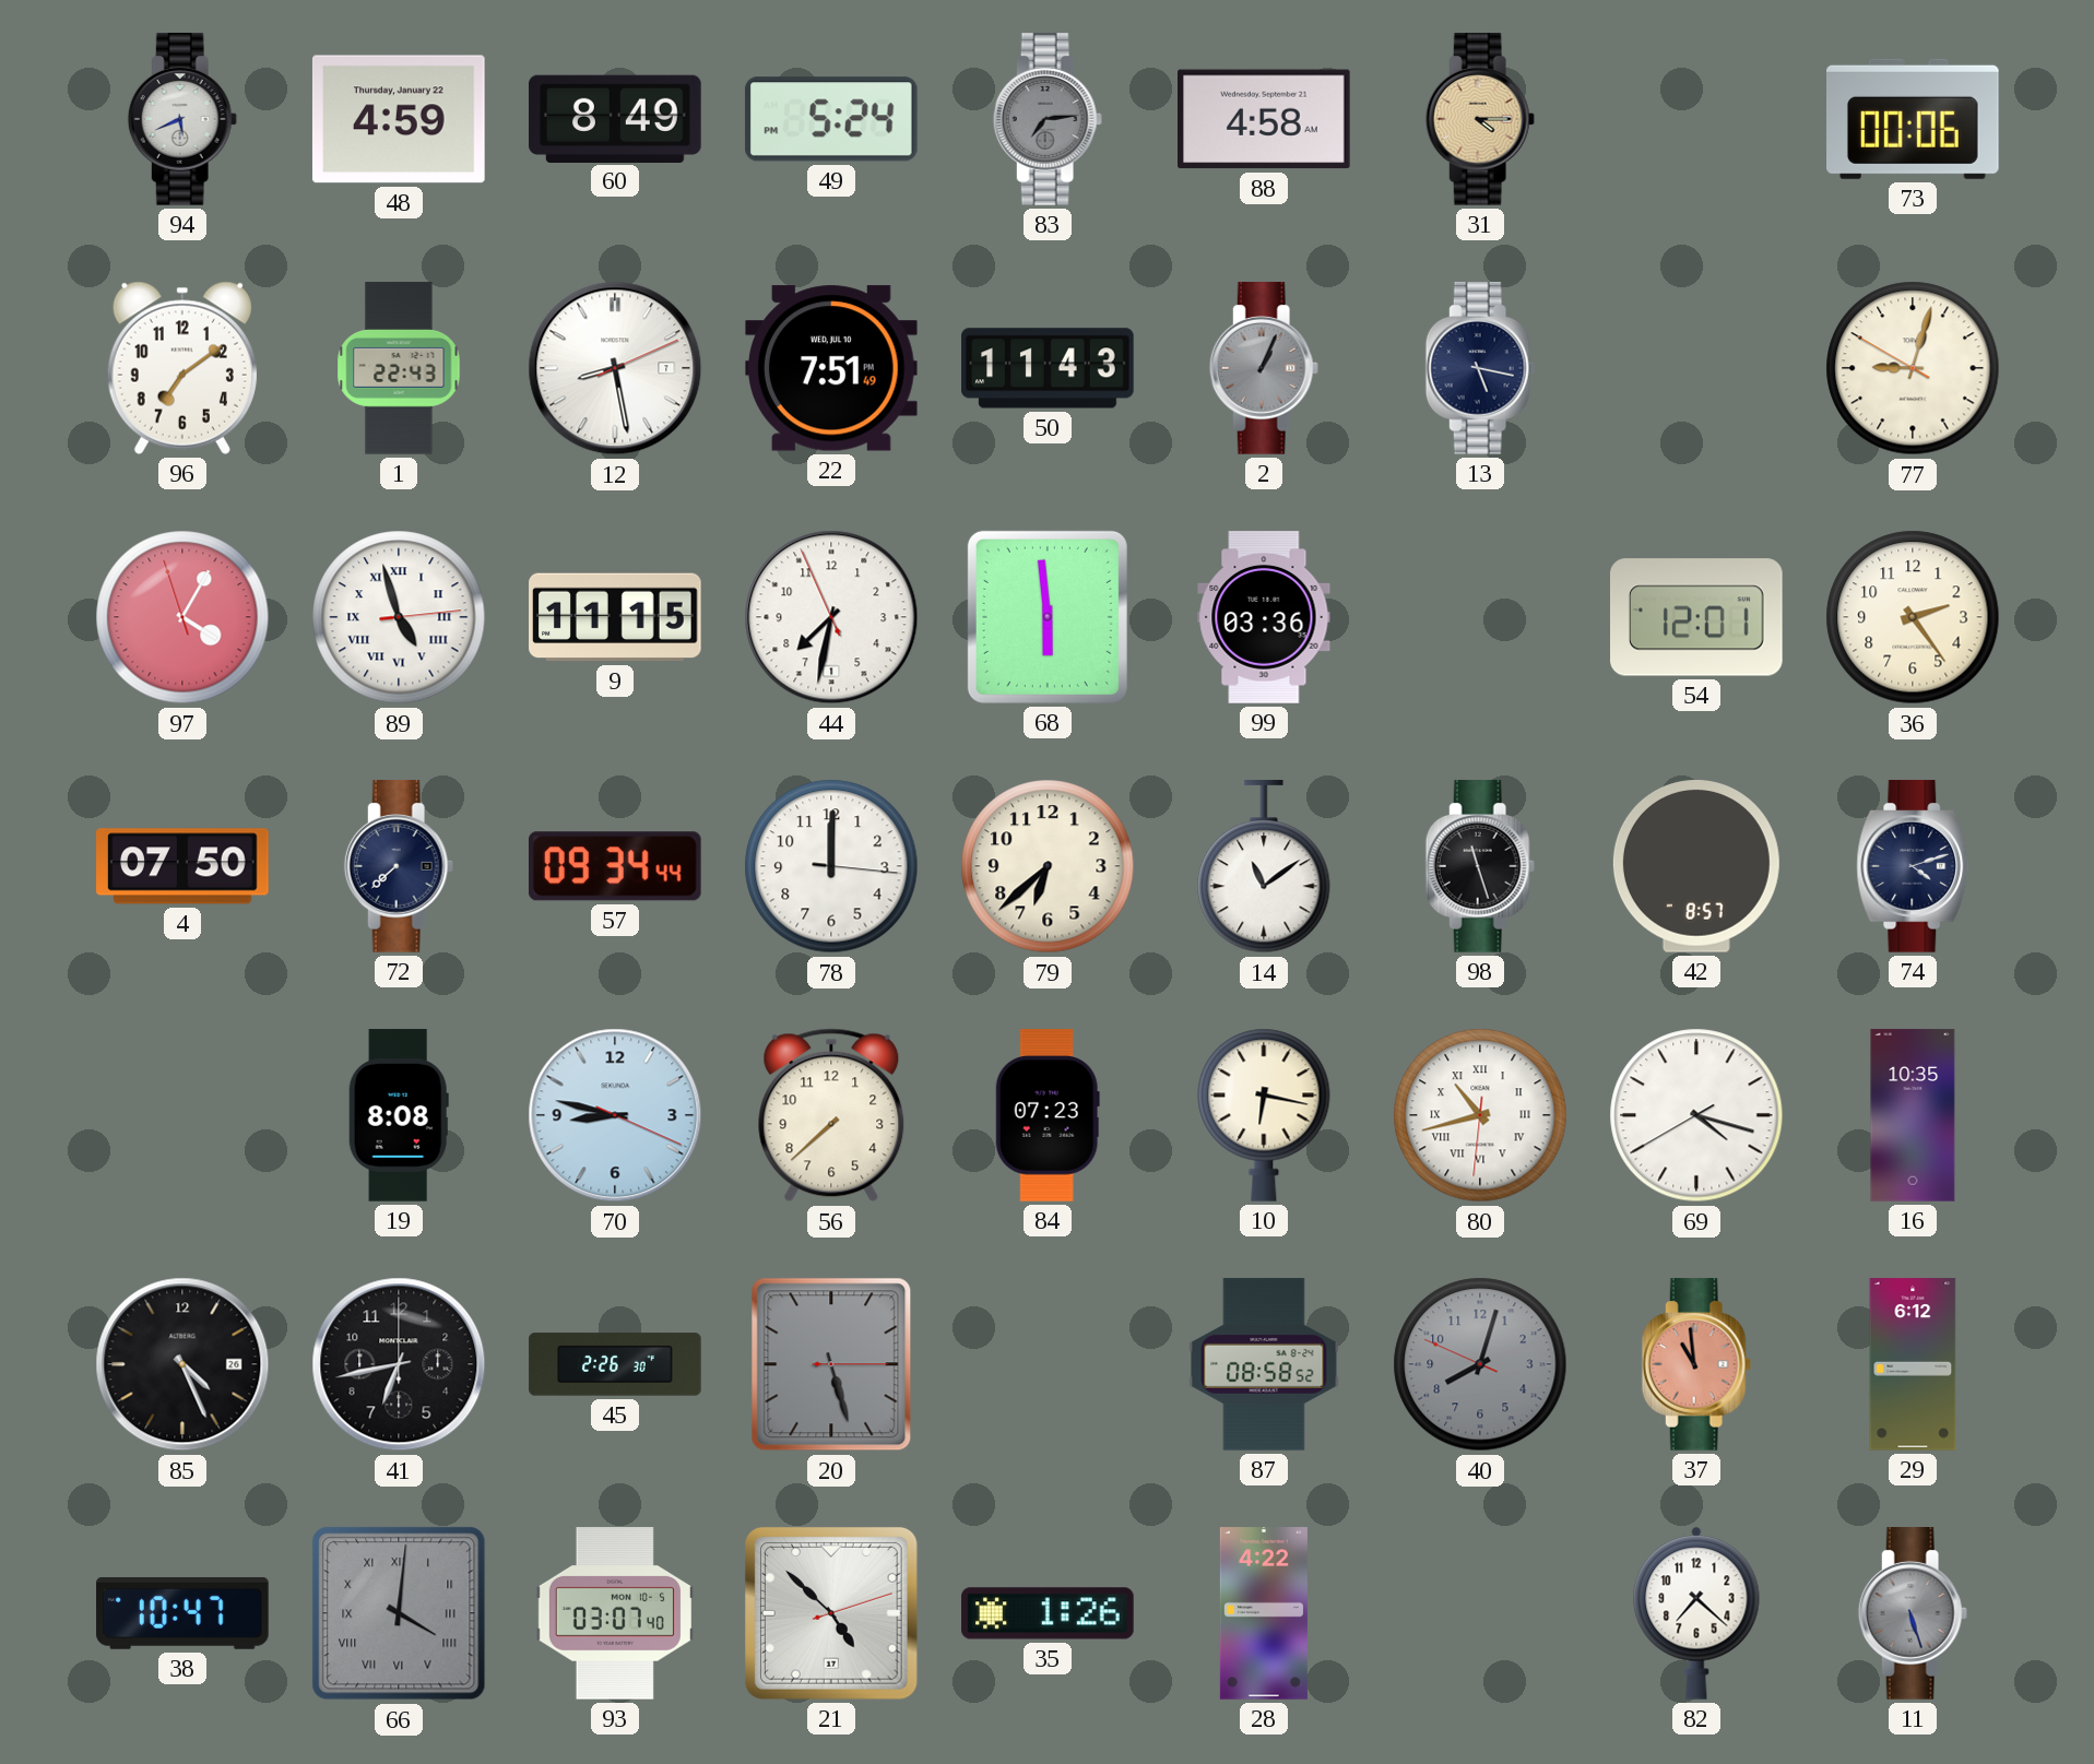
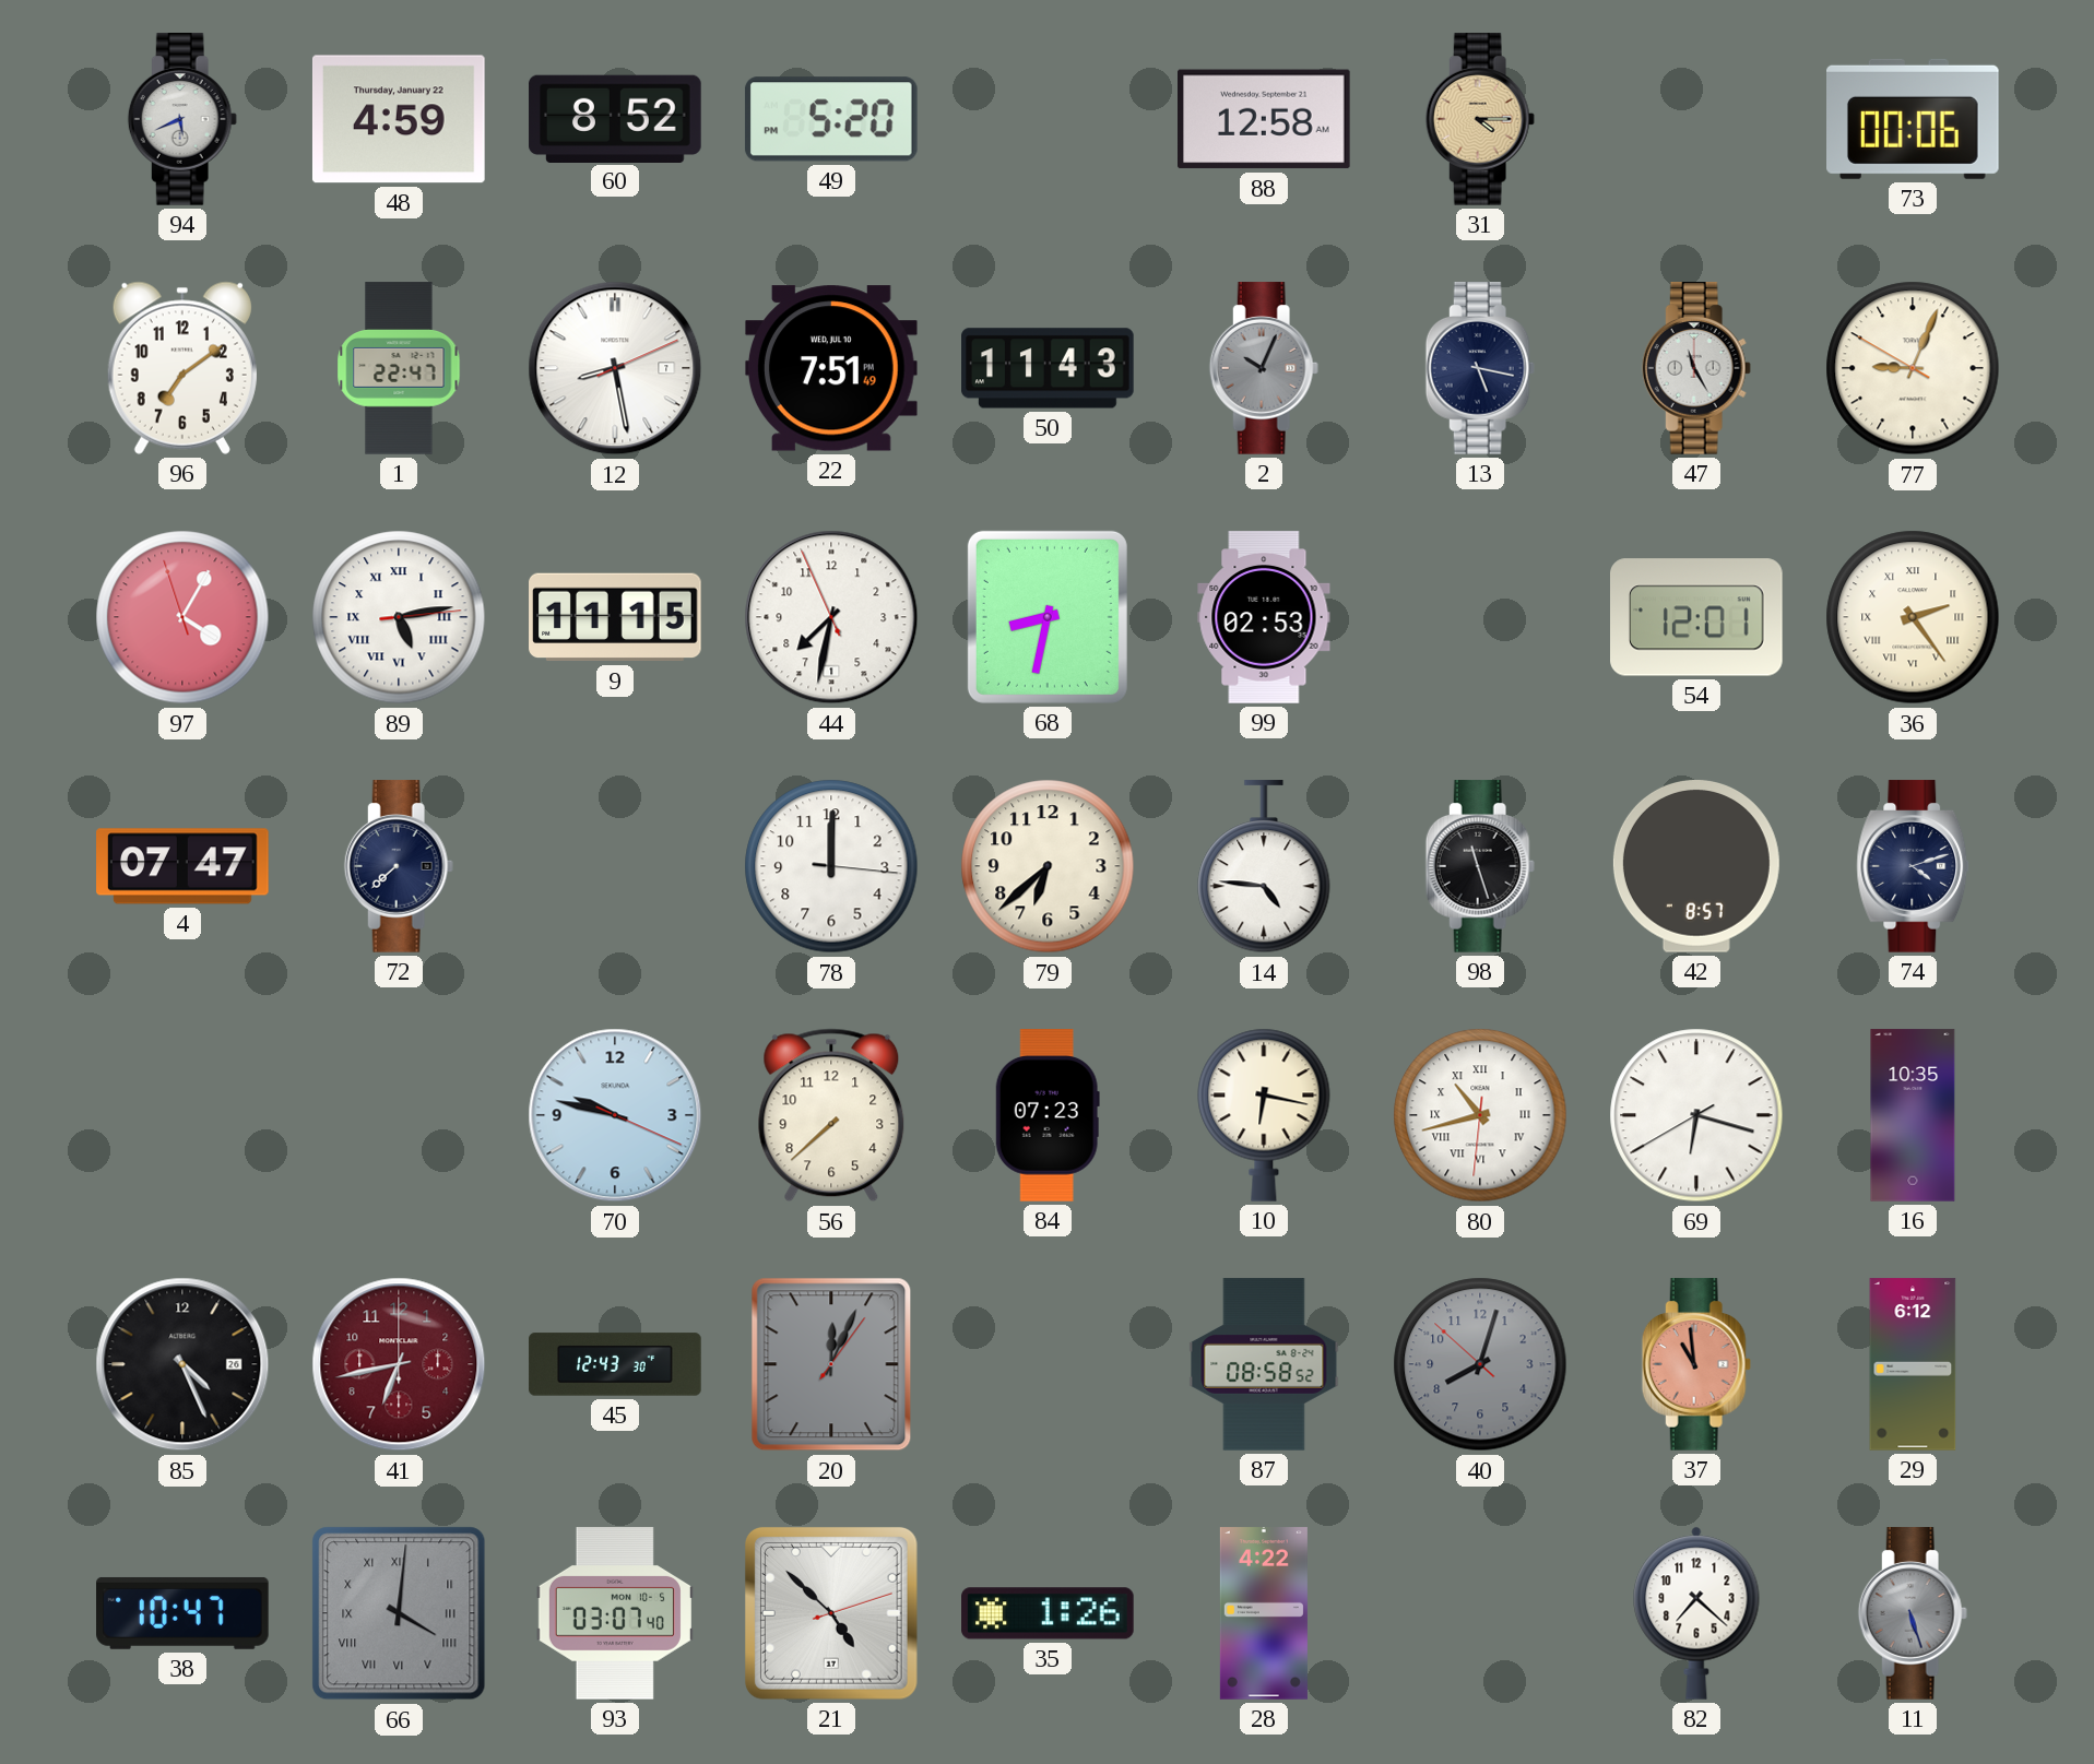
60: 8:49 -> 8:52 (615, 118)
49: 5:24 -> 5:20 (831, 119)
83: 7:14 -> none (1048, 119)
88: 4:58 -> 12:58 (1265, 119)
1: 22:43 -> 22:47 (399, 368)
2: 1:04 -> 10:04 (1264, 368)
47: none -> 11:25 (1696, 368)
77: 9:02 -> 9:03 (1913, 368)
89: 4:57 -> 5:13 (399, 617)
68: 5:59 -> 8:32 (1048, 617)
99: 03:36 -> 02:53 (1264, 617)
36 numerals: Arabic -> Roman (1913, 617)
4: 07:50 -> 07:47 (182, 866)
57: 09:34 -> none (615, 866)
14: 11:09 -> 4:46 (1264, 867)
19: 8:08 -> none (399, 1115)
70: 8:47 -> 9:47 (615, 1115)
69: 4:17 -> 6:17 (1696, 1115)
41 dial: black -> burgundy (399, 1364)
45: 2:26 -> 12:43 (615, 1364)
20: 5:27 -> 12:04 (831, 1364)
40: 8:02:49 -> 8:02:52 (1480, 1364)
